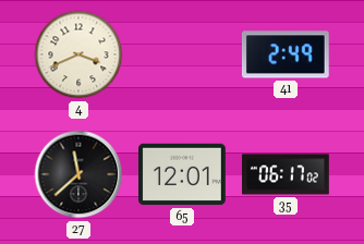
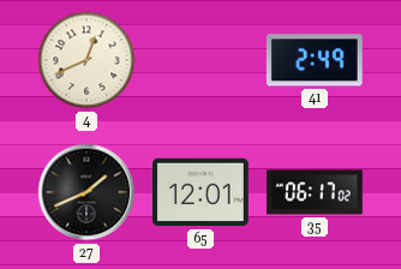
4: 3:41 -> 12:41 (86, 60)
27: 11:38 -> 1:41 (86, 192)
